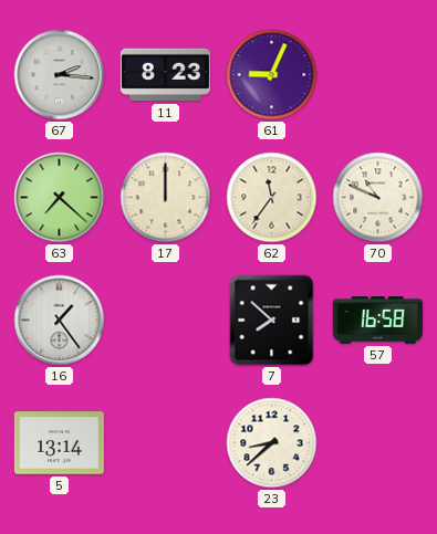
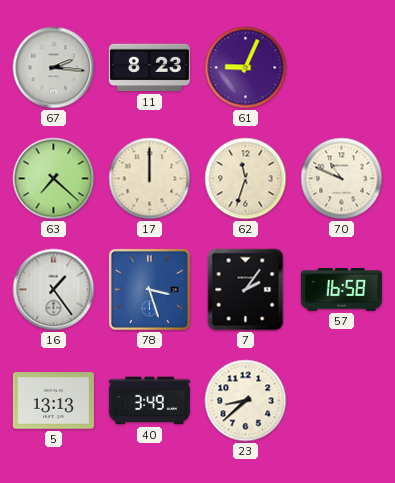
62: 11:36 -> 11:33 (246, 179)
78: none -> 3:27 (149, 289)
7: 7:52 -> 2:06 (246, 290)
5: 13:14 -> 13:13 (53, 401)
40: none -> 3:49 (149, 401)
